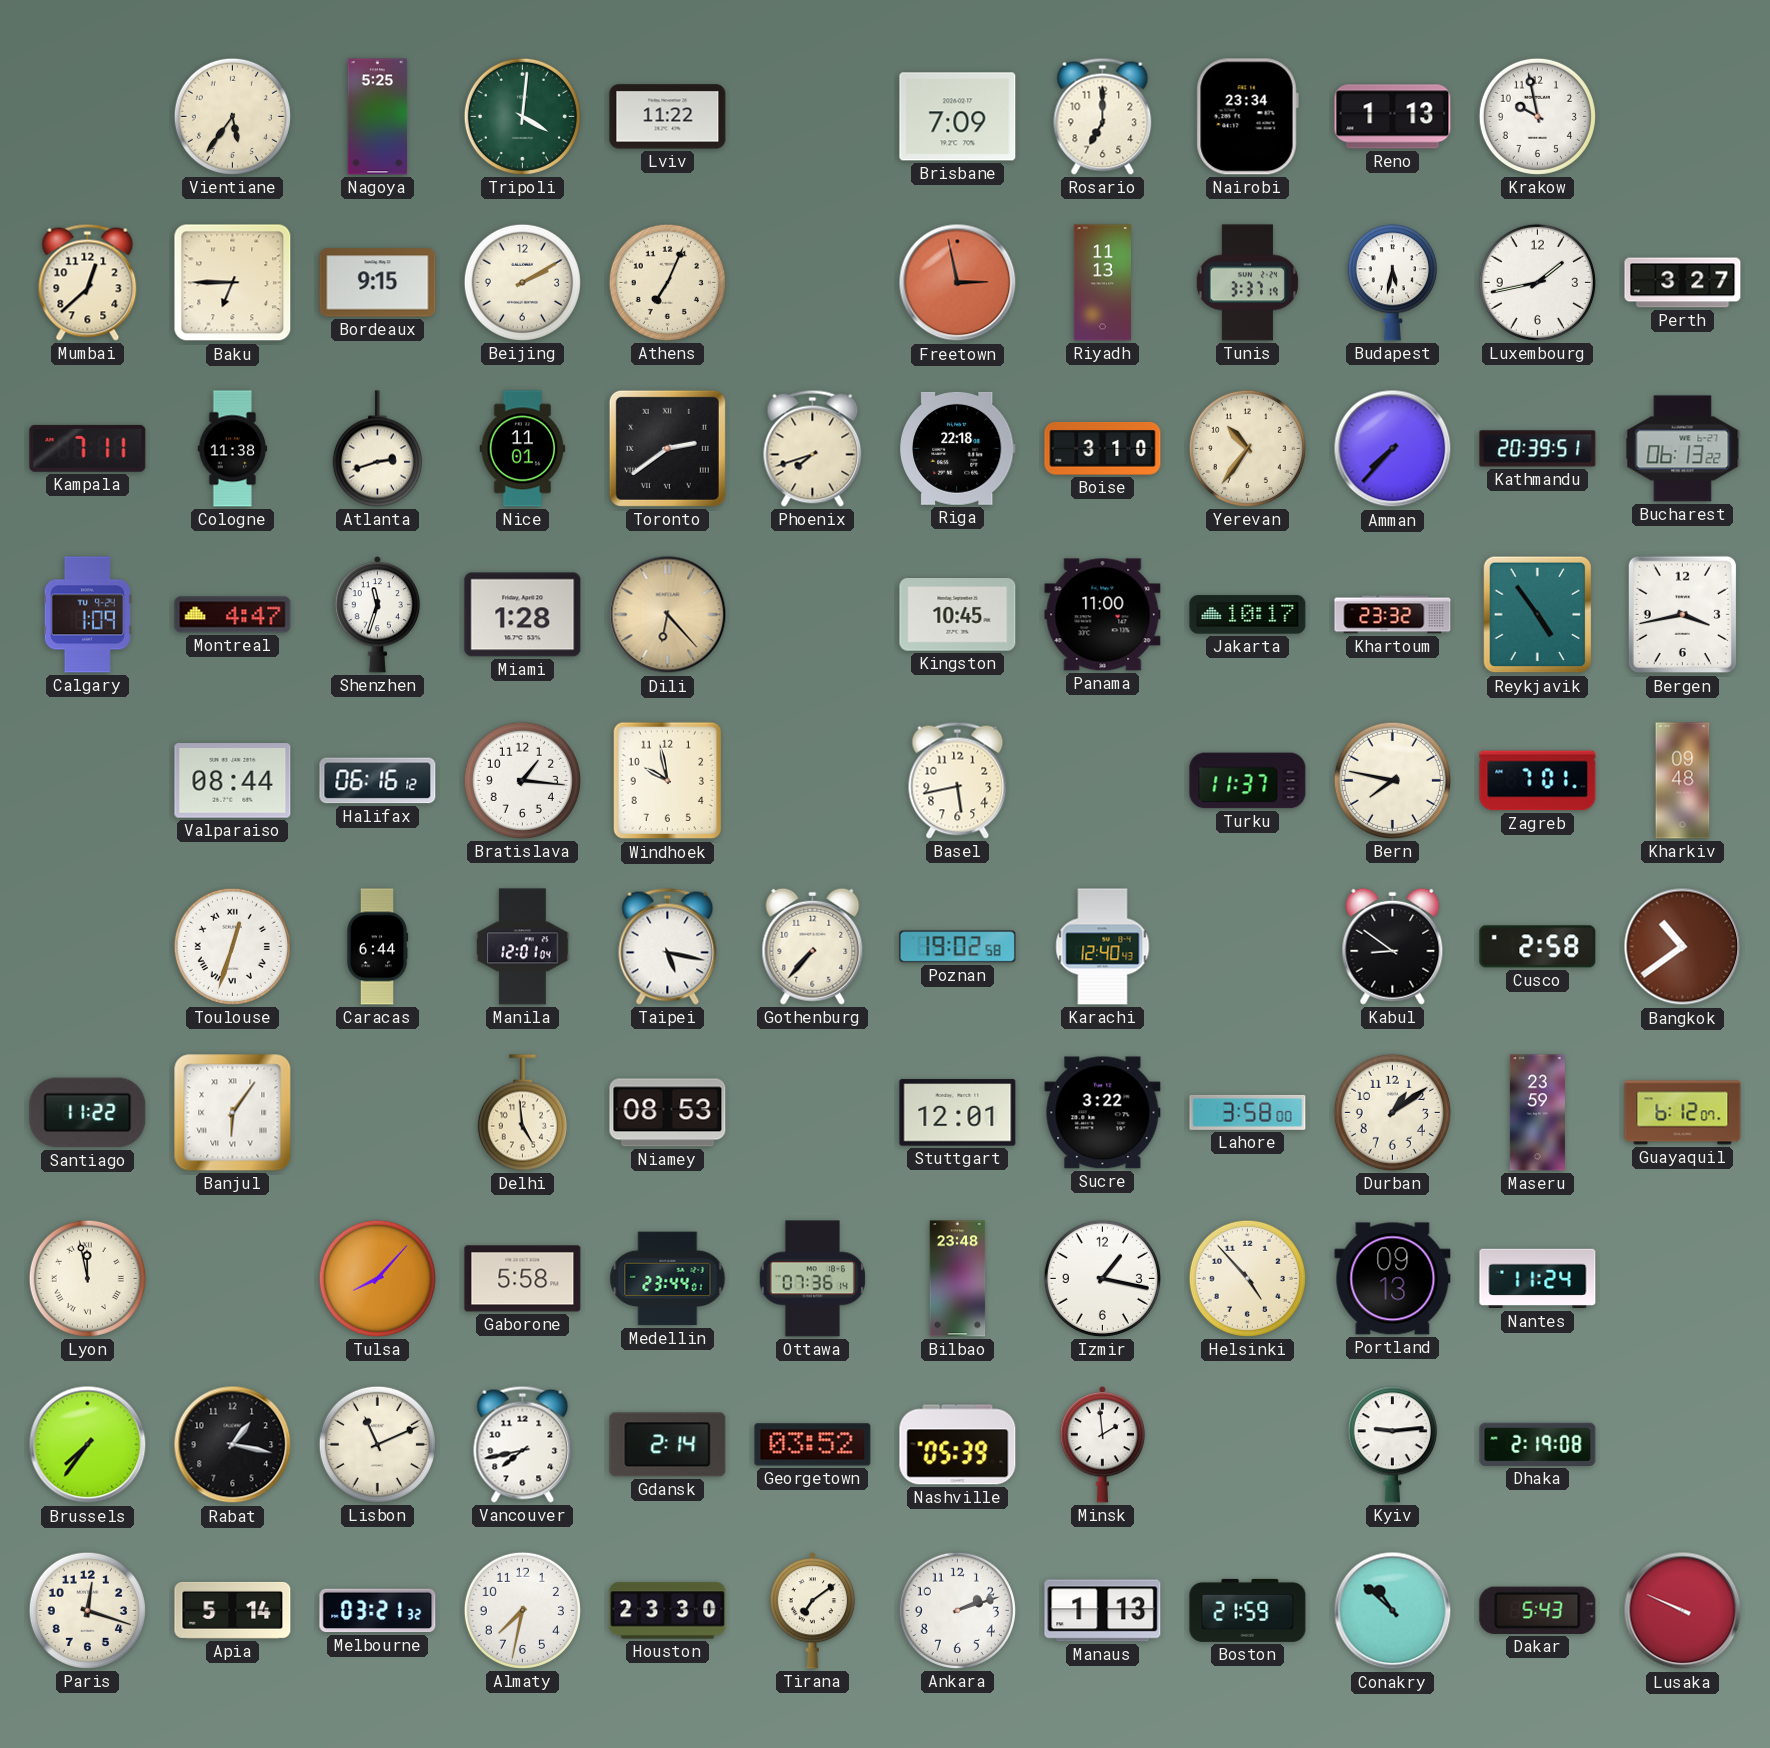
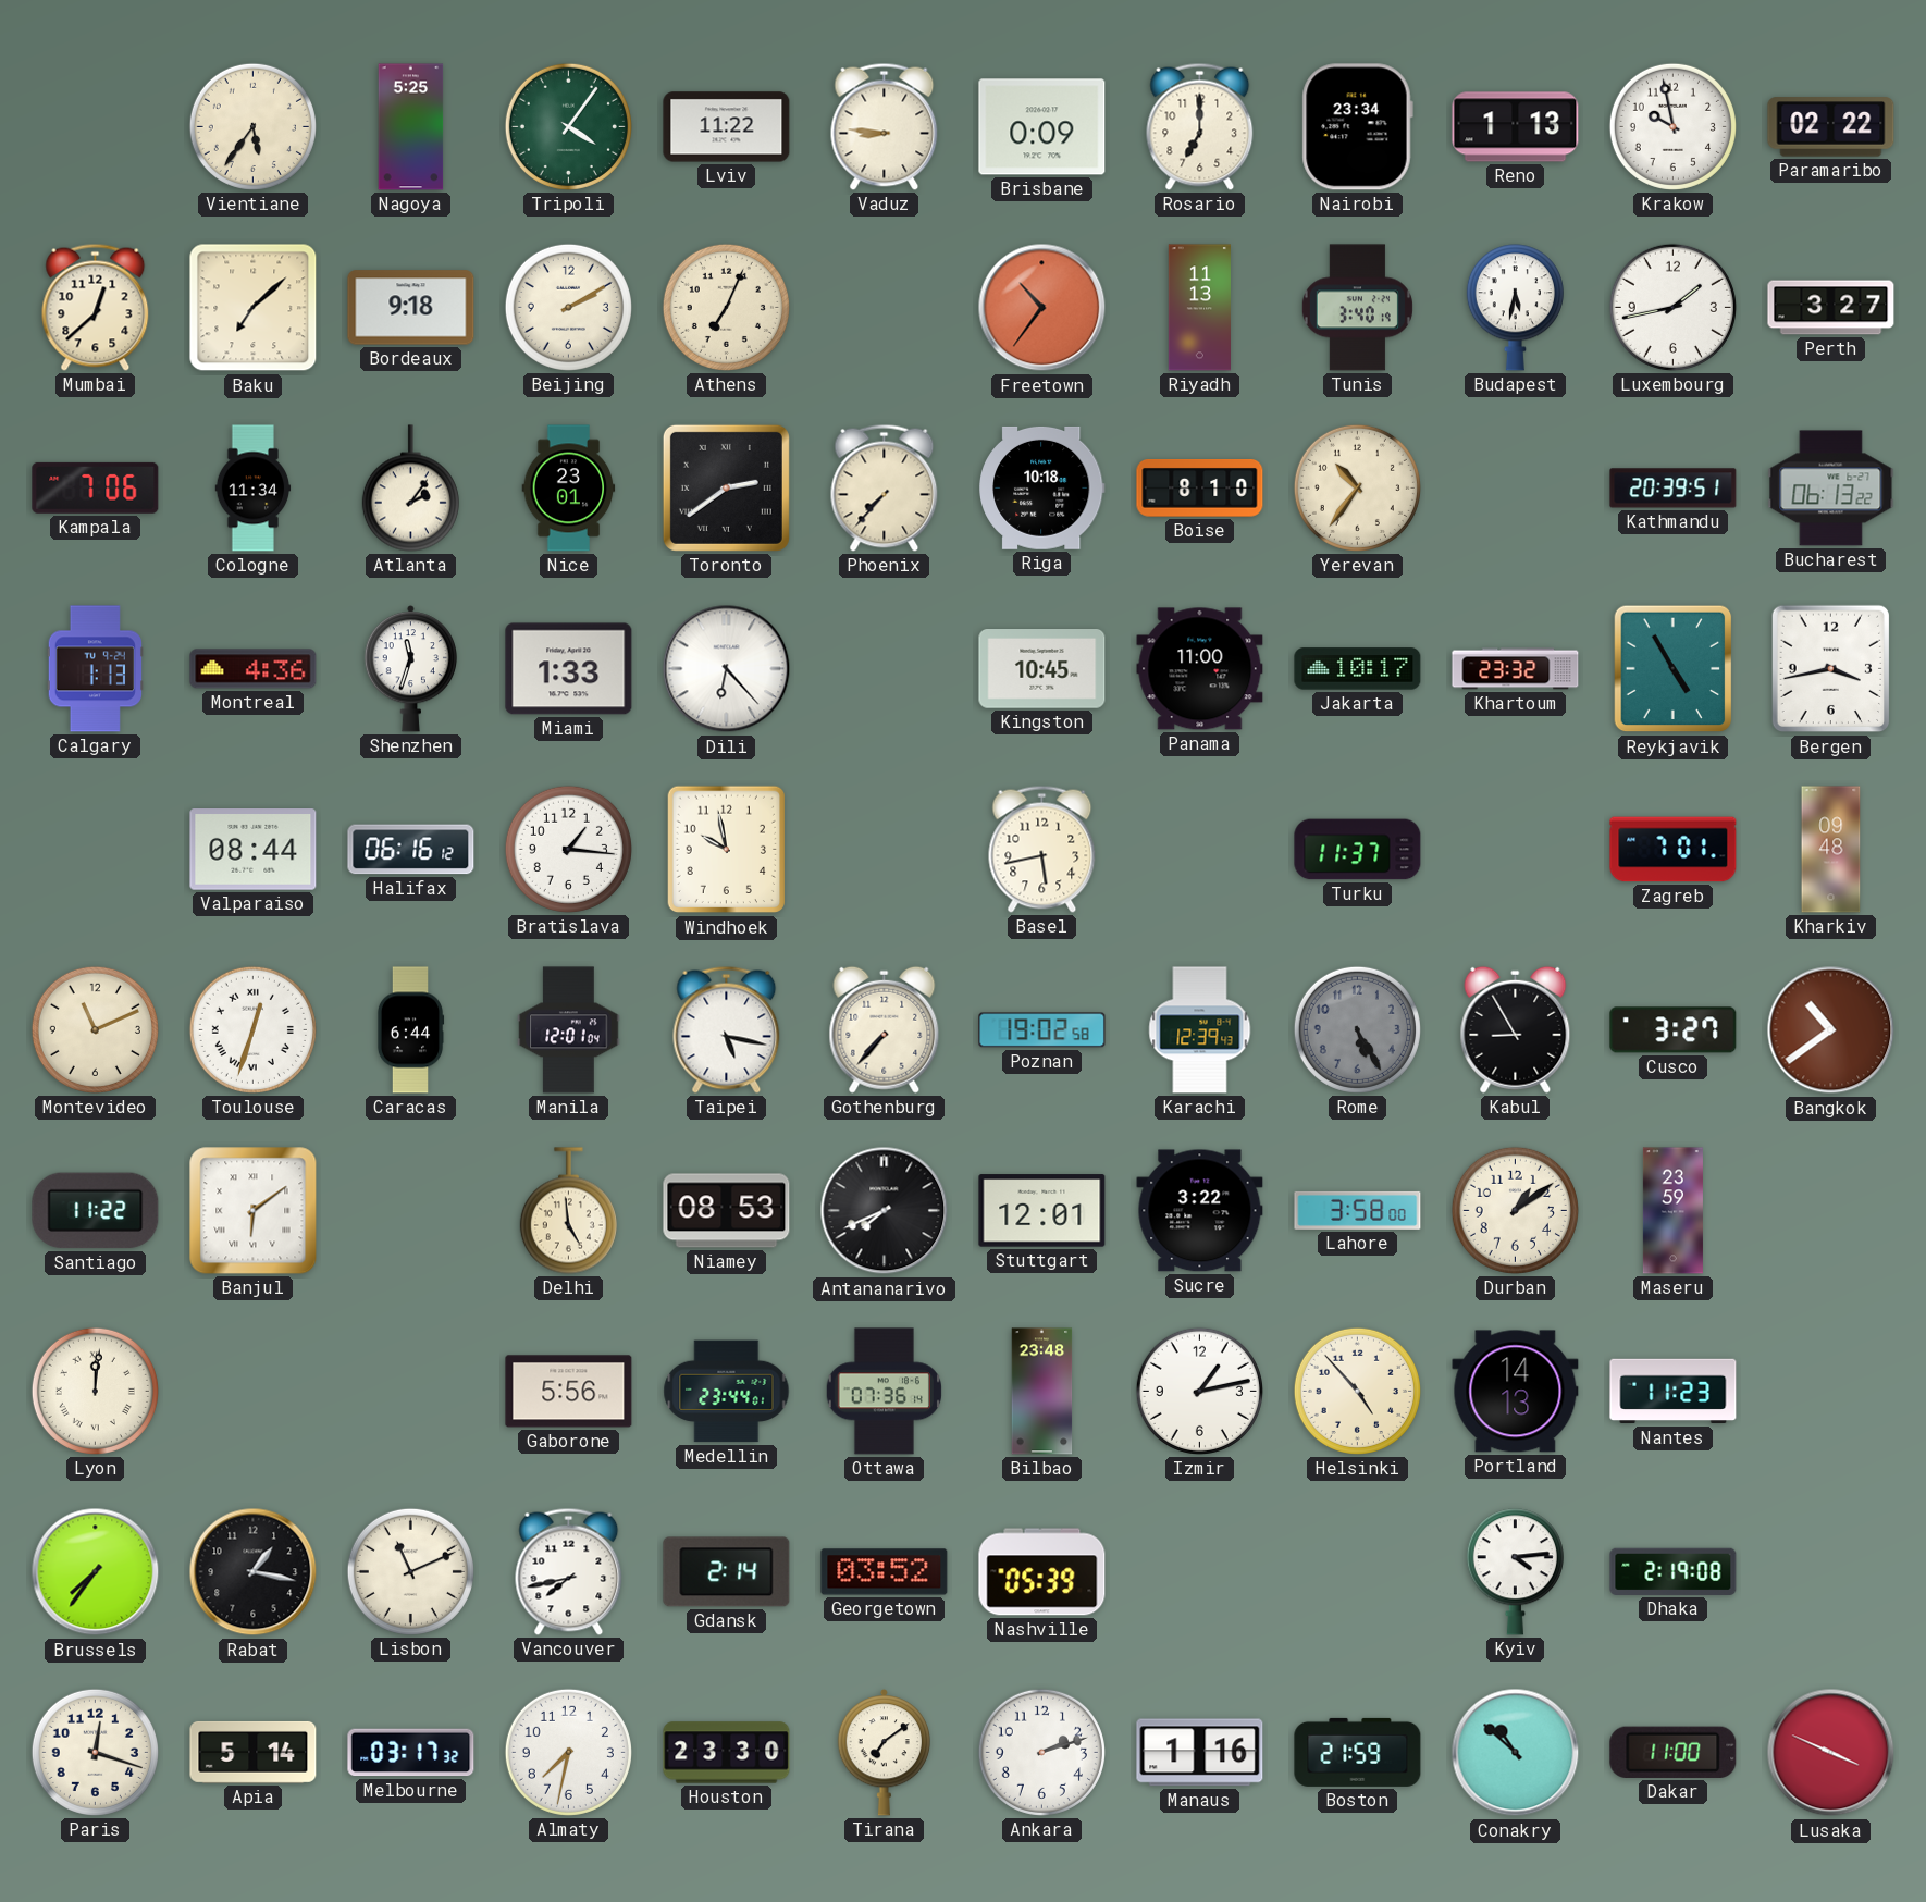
Tripoli: 4:01 -> 4:06 (568, 126)
Vaduz: none -> 8:46 (885, 126)
Brisbane: 7:09 -> 0:09 (1042, 127)
Paramaribo: none -> 02:22 (1831, 127)
Baku: 6:45 -> 7:08 (254, 308)
Bordeaux: 9:15 -> 9:18 (411, 308)
Freetown: 2:58 -> 10:36 (1042, 308)
Tunis: 3:37 -> 3:40 (1357, 308)
Kampala: 7:11 -> 7:06 (96, 487)
Cologne: 11:38 -> 11:34 (254, 489)
Atlanta: 2:42 -> 2:06 (410, 489)
Nice: 11:01 -> 23:01 (569, 489)
Phoenix: 7:42 -> 7:37 (885, 487)
Riga: 22:18 -> 10:18 (1042, 487)
Boise: 3:10 -> 8:10 (1200, 489)
Amman: 7:37 -> none (1393, 449)
Calgary: 1:09 -> 1:13 (95, 669)
Montreal: 4:47 -> 4:36 (254, 669)
Miami: 1:28 -> 1:33 (569, 669)
Dili dial: champagne -> white (727, 669)
Reykjavik: 4:54 -> 4:55 (1674, 669)
Bern: 7:47 -> none (1392, 780)
Montevideo: none -> 11:11 (95, 1029)
Karachi: 12:40 -> 12:39 (1200, 1030)
Rome: none -> 5:25 (1357, 1029)
Kabul: 8:51 -> 8:55 (1516, 1029)
Cusco: 2:58 -> 3:27 (1674, 1030)
Banjul: 6:06 -> 6:09 (254, 1211)
Antananarivo: none -> 7:41 (885, 1211)
Guayaquil: 6:12 -> none (1683, 1113)
Lyon: 11:58 -> 12:01 (95, 1391)
Tulsa: 8:07 -> none (377, 1278)
Gaborone: 5:58 -> 5:56 (569, 1392)
Izmir: 1:17 -> 1:13 (1199, 1391)
Portland: 09:13 -> 14:13 (1516, 1392)
Nantes: 11:24 -> 11:23 (1674, 1392)
Minsk: 1:59 -> none (1102, 1445)
Kyiv: 9:14 -> 4:14 (1515, 1572)
Melbourne: 03:21 -> 03:17 (411, 1753)
Manaus: 1:13 -> 1:16 (1200, 1753)
Dakar: 5:43 -> 11:00 (1674, 1752)
Lusaka: 9:49 -> 3:49 (1831, 1753)
